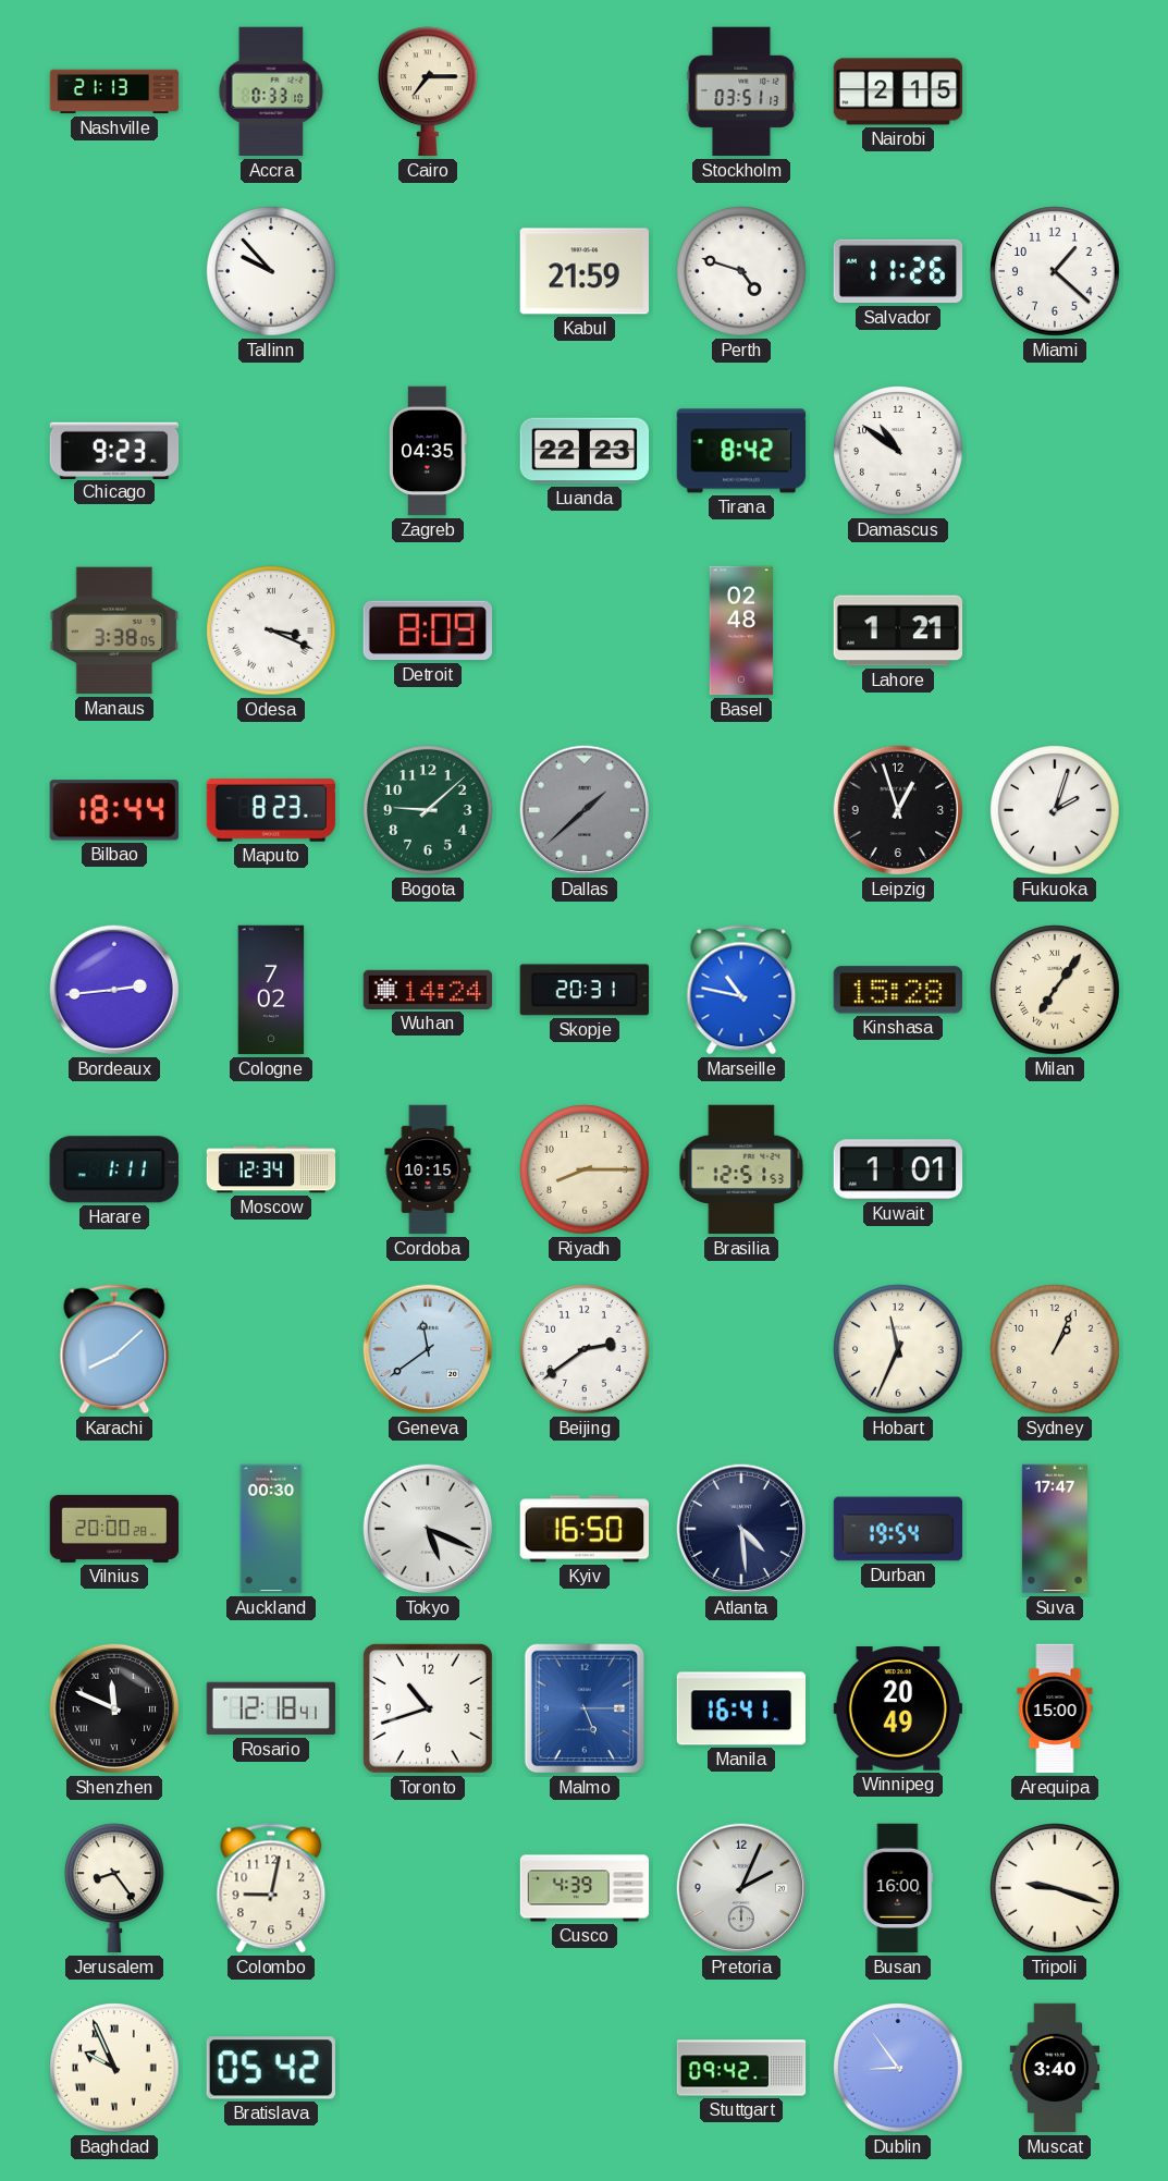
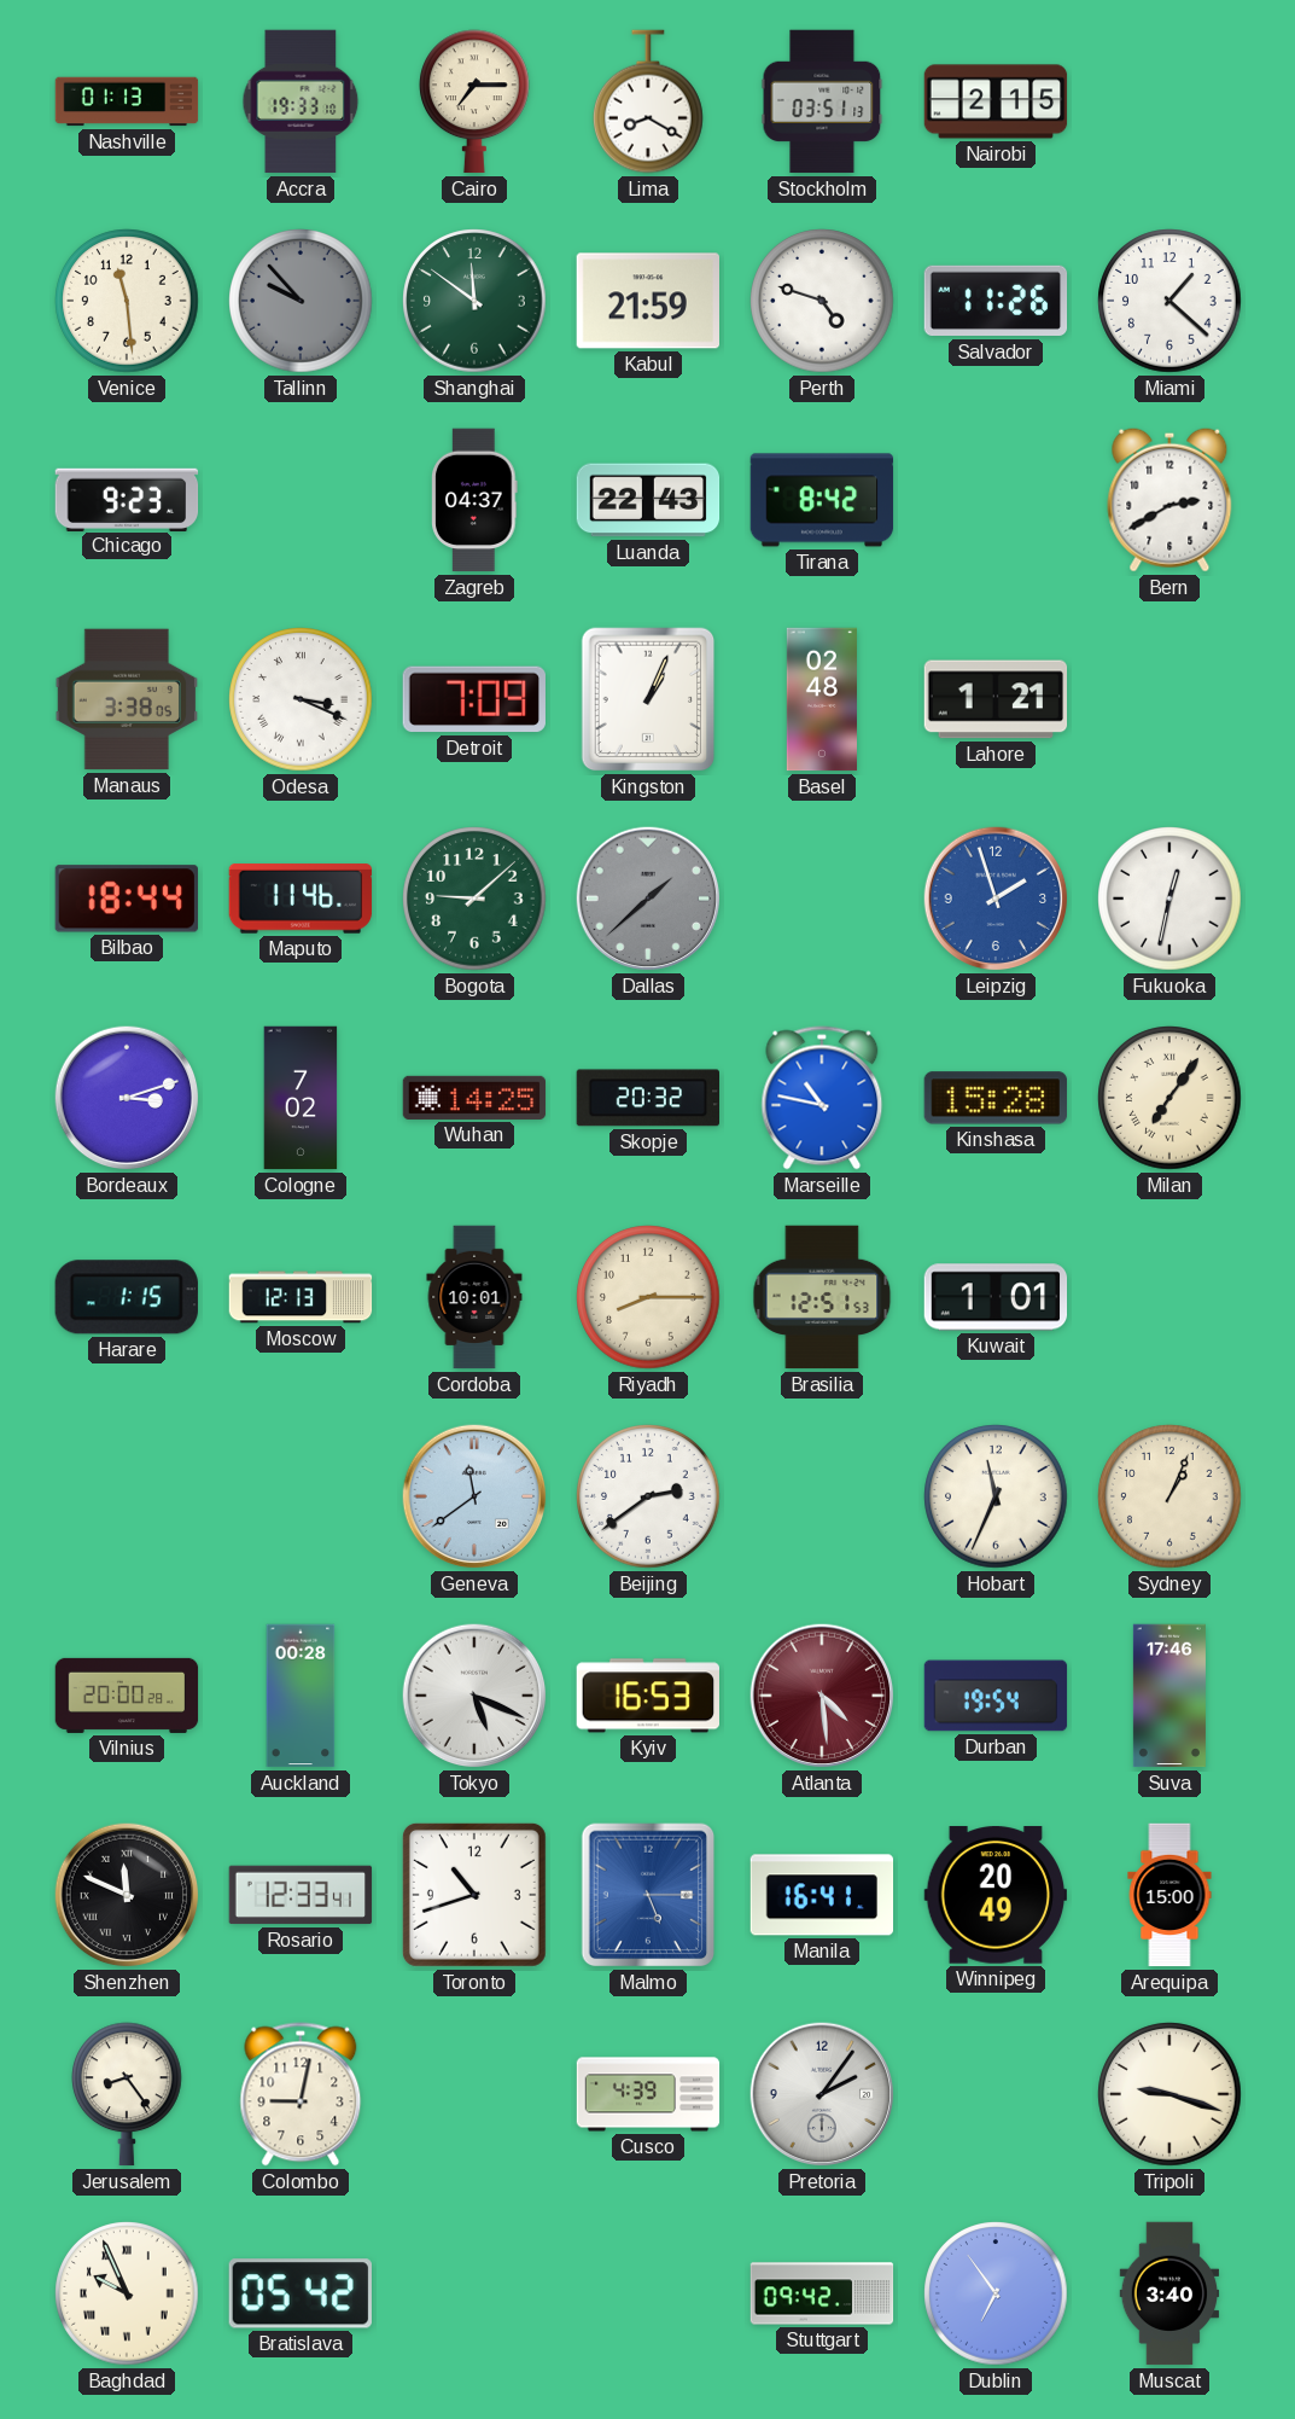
Nashville: 21:13 -> 01:13 (127, 101)
Accra: 0:33 -> 19:33 (301, 101)
Lima: none -> 8:20 (649, 101)
Venice: none -> 11:29 (127, 301)
Tallinn dial: white -> grey (301, 301)
Shanghai: none -> 11:51 (474, 301)
Zagreb: 04:35 -> 04:37 (476, 500)
Luanda: 22:23 -> 22:43 (648, 500)
Damascus: 10:51 -> none (898, 451)
Bern: none -> 2:40 (1169, 500)
Detroit: 8:09 -> 7:09 (474, 699)
Kingston: none -> 1:04 (648, 699)
Maputo: 8:23 -> 11:46 (301, 899)
Leipzig: 12:57 -> 1:57 (996, 899)
Leipzig dial: black -> blue (996, 899)
Fukuoka: 2:03 -> 12:32 (1169, 899)
Bordeaux: 2:44 -> 3:12 (127, 1098)
Wuhan: 14:24 -> 14:25 (474, 1098)
Skopje: 20:31 -> 20:32 (647, 1098)
Harare: 1:11 -> 1:15 (127, 1297)
Moscow: 12:34 -> 12:13 (301, 1297)
Cordoba: 10:15 -> 10:01 (474, 1297)
Karachi: 8:08 -> none (114, 1349)
Auckland: 00:30 -> 00:28 (301, 1696)
Kyiv: 16:50 -> 16:53 (647, 1696)
Atlanta dial: navy -> burgundy (822, 1696)
Suva: 17:47 -> 17:46 (1169, 1696)
Rosario: 12:18 -> 12:33 (301, 1895)
Pretoria: 2:04 -> 2:06 (822, 2094)
Busan: 16:00 -> none (898, 1888)
Dublin: 8:54 -> 6:54 (996, 2293)
